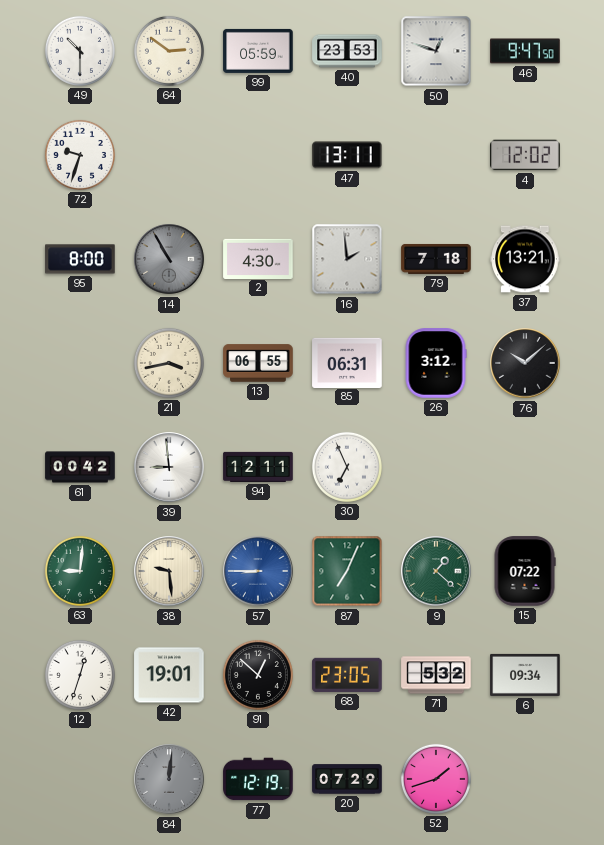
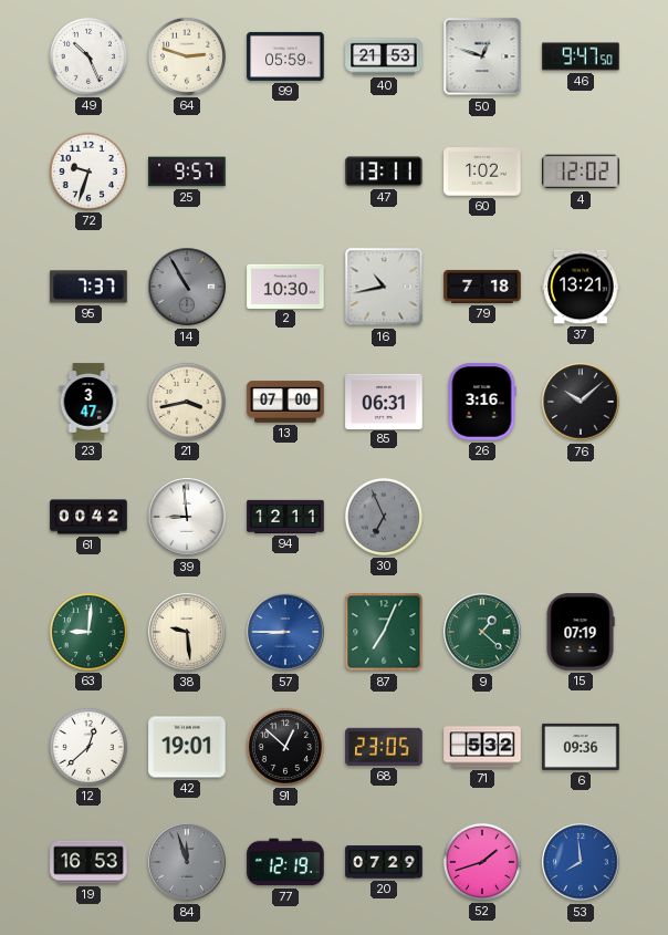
49: 10:30 -> 10:26 (88, 56)
64: 2:51 -> 2:48 (187, 56)
40: 23:53 -> 21:53 (384, 56)
25: none -> 9:57 (187, 172)
60: none -> 1:02 (482, 172)
95: 8:00 -> 7:37 (88, 287)
2: 4:30 -> 10:30 (285, 285)
16: 1:59 -> 10:43 (384, 287)
23: none -> 3:47 (88, 402)
13: 06:55 -> 07:00 (285, 402)
26: 3:12 -> 3:16 (482, 402)
30 dial: white -> grey (384, 517)
15: 07:22 -> 07:19 (581, 632)
12: 12:33 -> 12:38 (88, 747)
6: 09:34 -> 09:36 (581, 747)
19: none -> 16:53 (88, 862)
84: 12:01 -> 11:57 (187, 862)
53: none -> 7:59 (581, 862)
